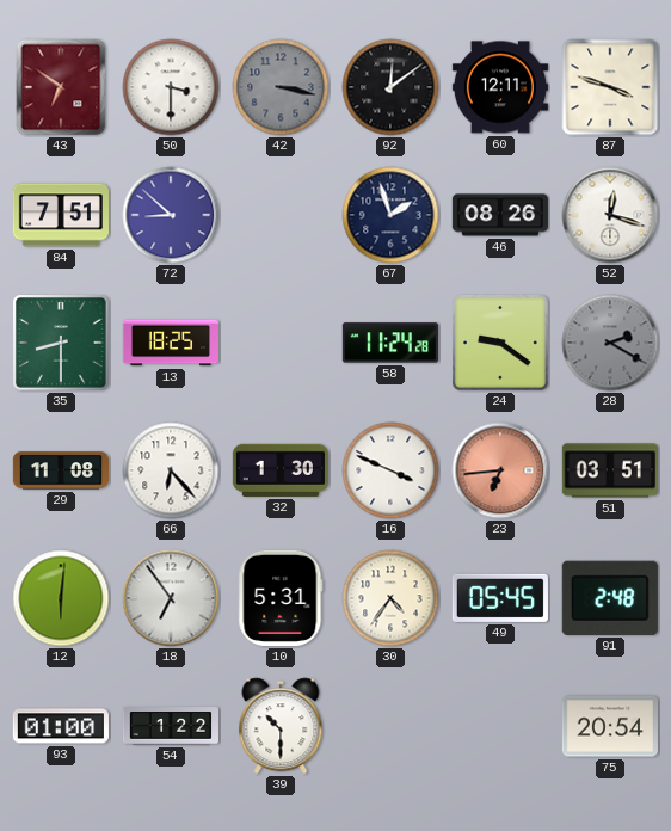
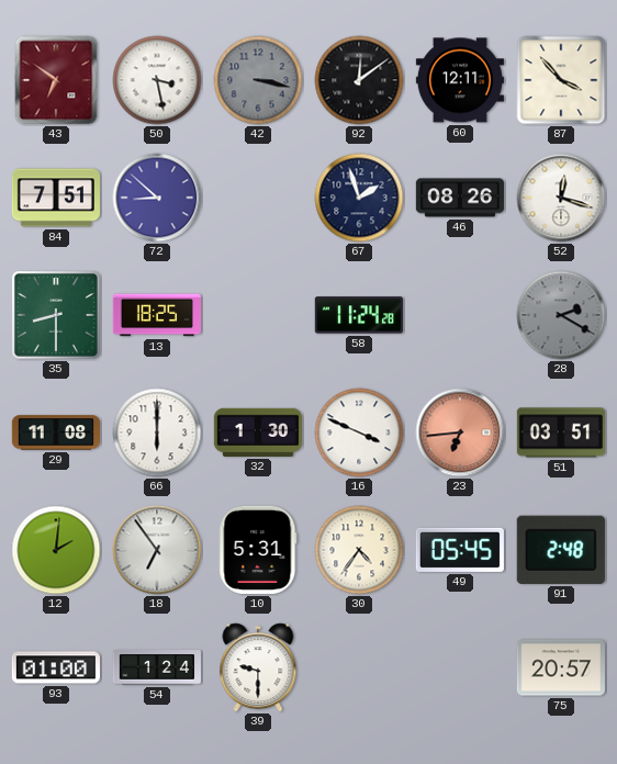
50: 3:30 -> 3:28 (157, 80)
87: 3:48 -> 3:53 (561, 80)
24: 9:21 -> none (501, 344)
66: 6:23 -> 6:00 (157, 432)
12: 6:01 -> 2:01 (56, 550)
54: 1:22 -> 1:24 (157, 667)
39: 10:30 -> 9:30 (258, 667)
75: 20:54 -> 20:57 (561, 667)
